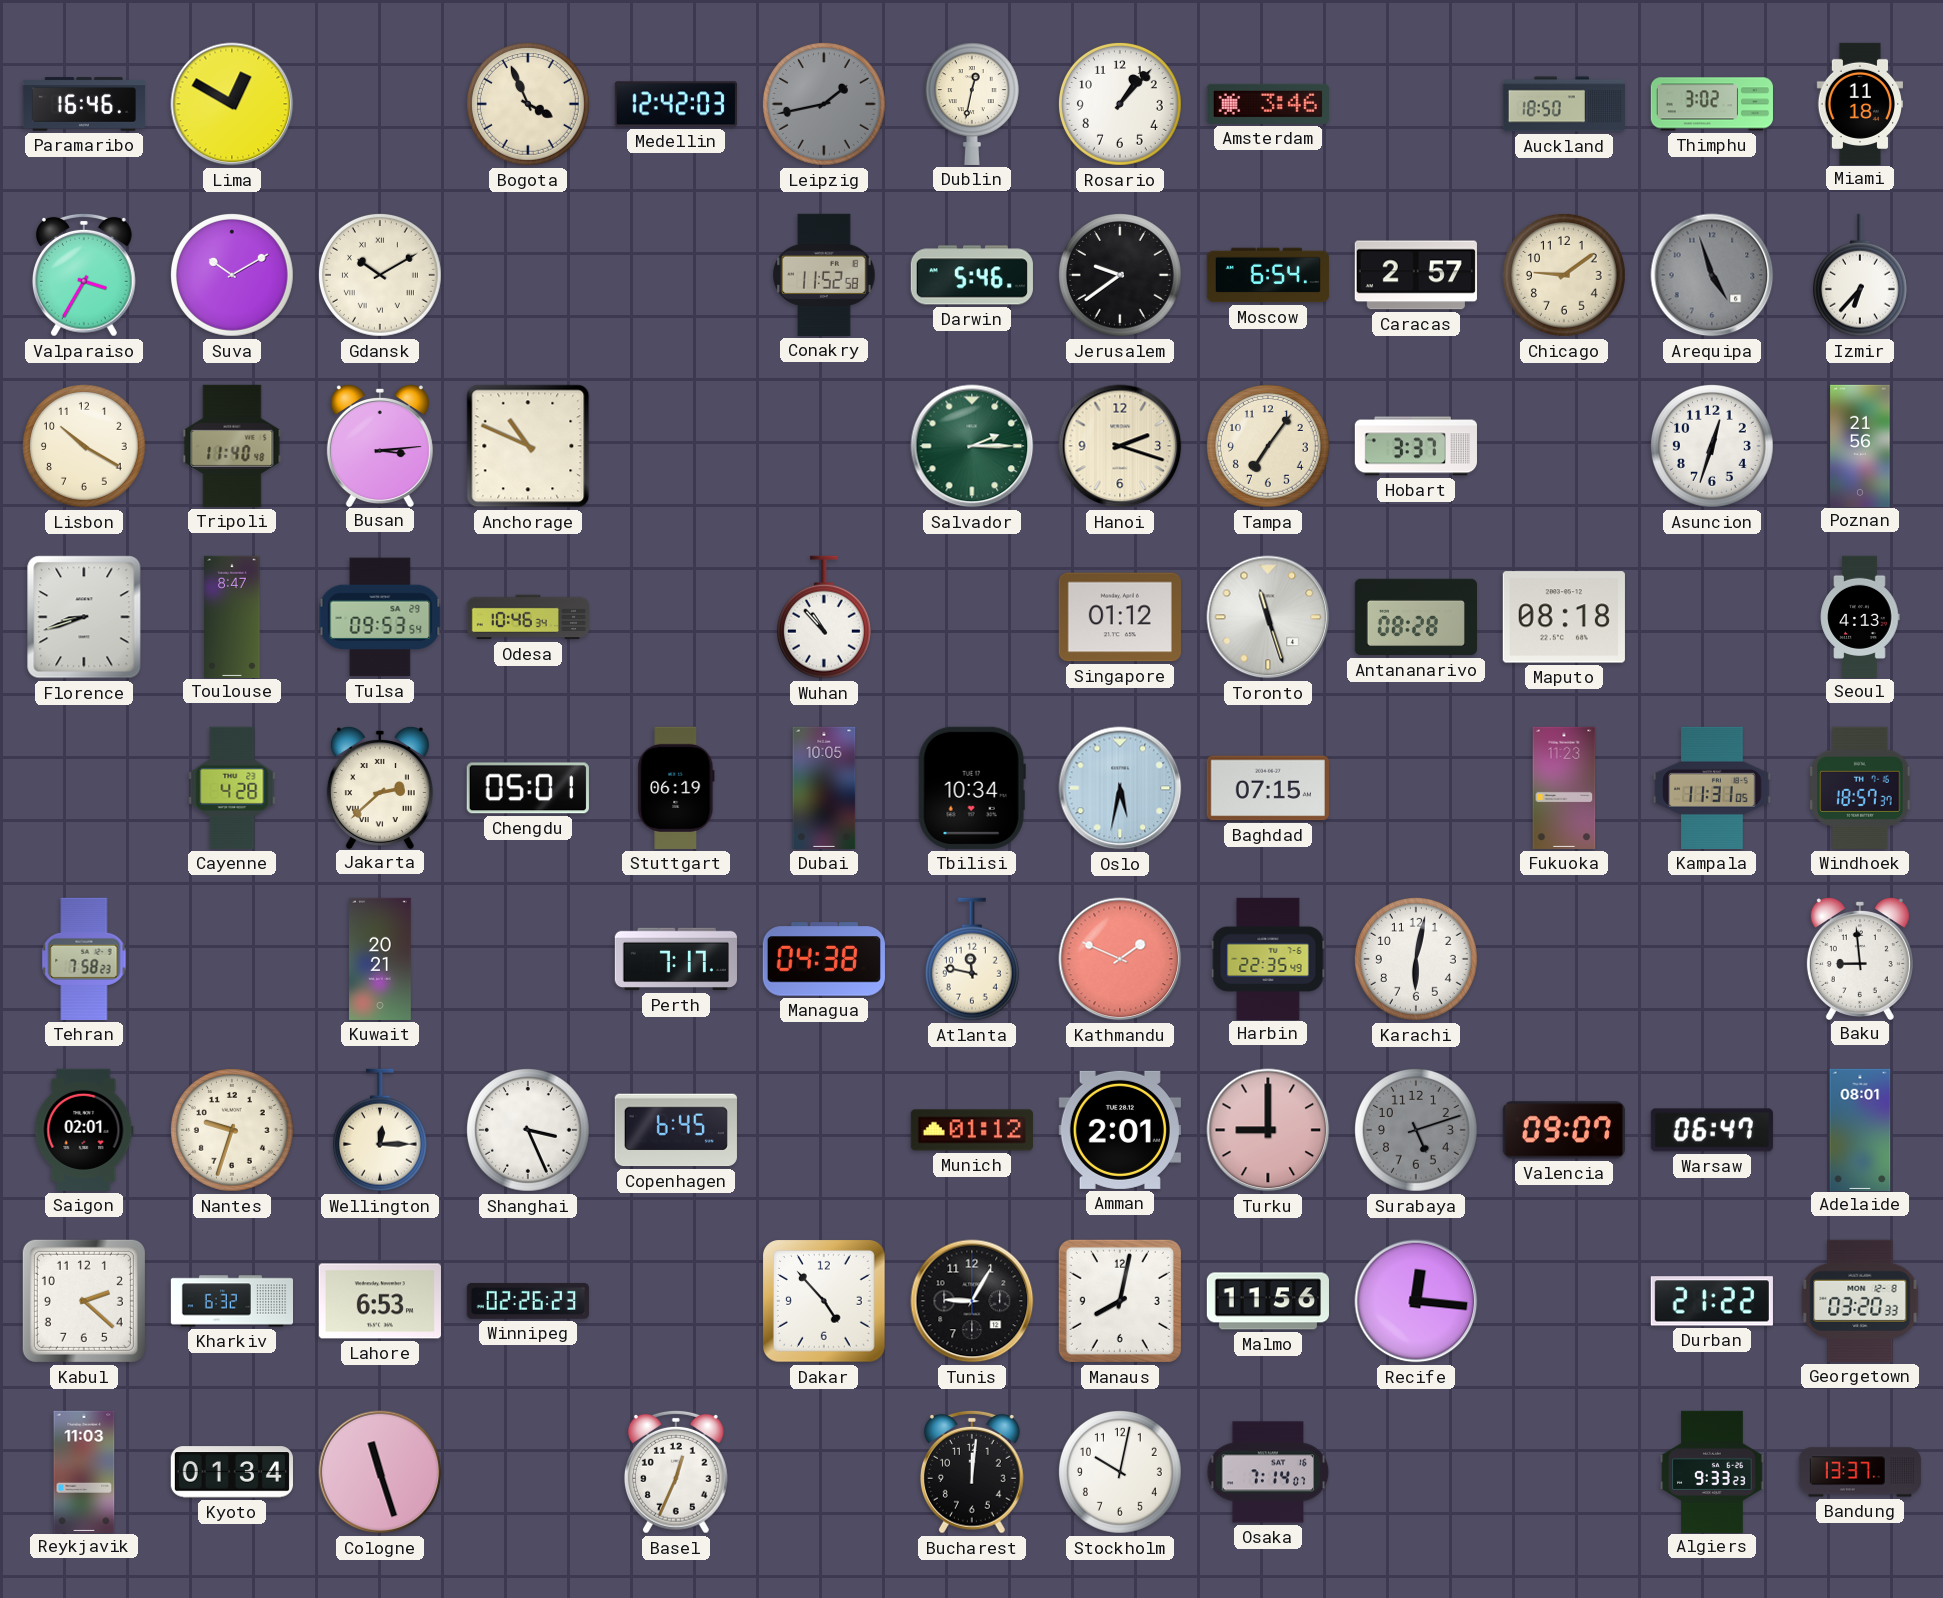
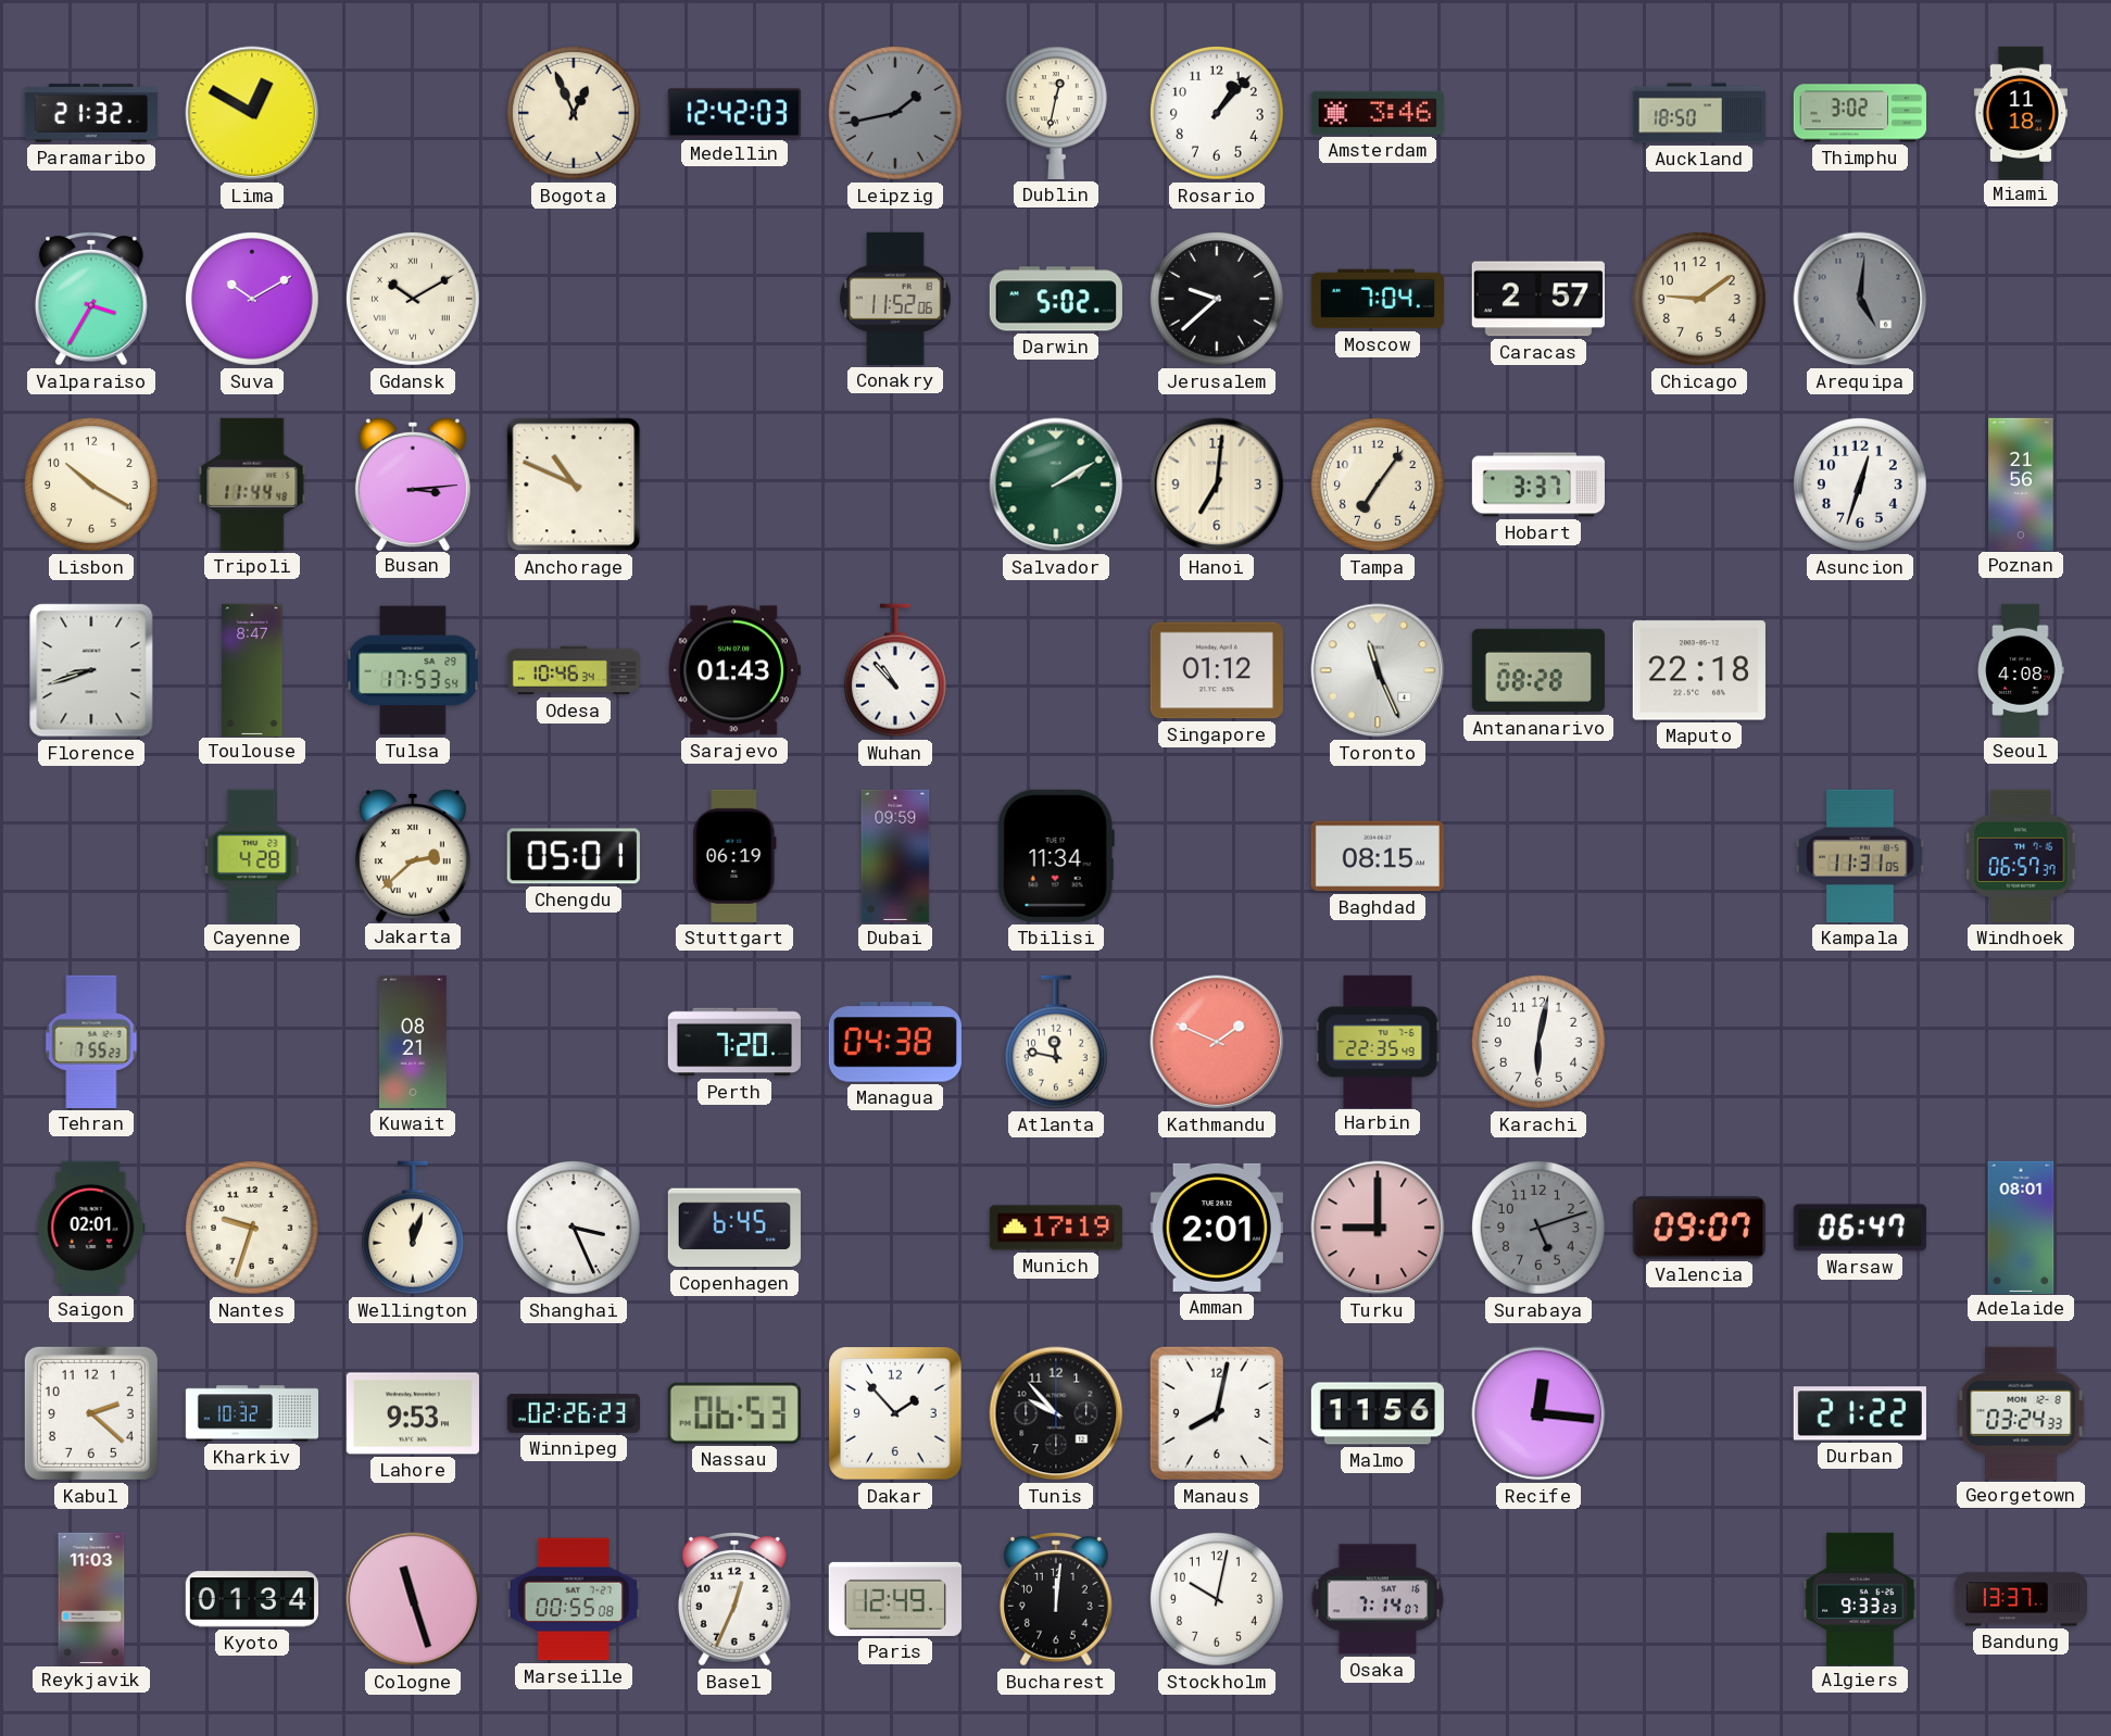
Paramaribo: 16:46 -> 21:32 (90, 113)
Bogota: 3:56 -> 12:56 (574, 113)
Conakry: 11:52:58 -> 11:52:06 (895, 299)
Darwin: 5:46 -> 5:02 (1056, 299)
Jerusalem: 9:39 -> 9:38 (1217, 299)
Moscow: 6:54 -> 7:04 (1377, 299)
Arequipa: 4:57 -> 5:01 (1860, 299)
Izmir: 6:37 -> none (1860, 275)
Tripoli: 11:40 -> 11:44 (252, 485)
Salvador: 2:15 -> 2:10 (1056, 485)
Hanoi: 2:18 -> 7:01 (1217, 485)
Tulsa: 09:53 -> 17:53 (413, 670)
Sarajevo: none -> 01:43 (734, 670)
Toronto: 11:27 -> 11:26 (1378, 670)
Maputo: 08:18 -> 22:18 (1699, 670)
Seoul: 4:13 -> 4:08 (2021, 669)
Dubai: 10:05 -> 09:59 (895, 856)
Tbilisi: 10:34 -> 11:34 (1056, 856)
Oslo: 5:32 -> none (1120, 788)
Baghdad: 07:15 -> 08:15 (1378, 856)
Fukuoka: 11:23 -> none (1564, 788)
Windhoek: 18:57 -> 06:57 (2021, 856)
Tehran: 7:58 -> 7:55 (91, 1042)
Kuwait: 20:21 -> 08:21 (414, 1042)
Perth: 7:17 -> 7:20 (734, 1042)
Baku: 8:59 -> none (1860, 959)
Wellington: 12:15 -> 12:03 (413, 1228)
Munich: 01:12 -> 17:19 (1056, 1228)
Kharkiv: 6:32 -> 10:32 (251, 1413)
Lahore: 6:53 -> 9:53 (413, 1413)
Nassau: none -> 06:53 (734, 1413)
Dakar: 4:53 -> 1:53 (896, 1414)
Tunis: 9:05 -> 9:53 (1056, 1413)
Georgetown: 03:20 -> 03:24 (2021, 1413)
Marseille: none -> 00:55 (574, 1599)
Paris: none -> 12:49 (895, 1599)
